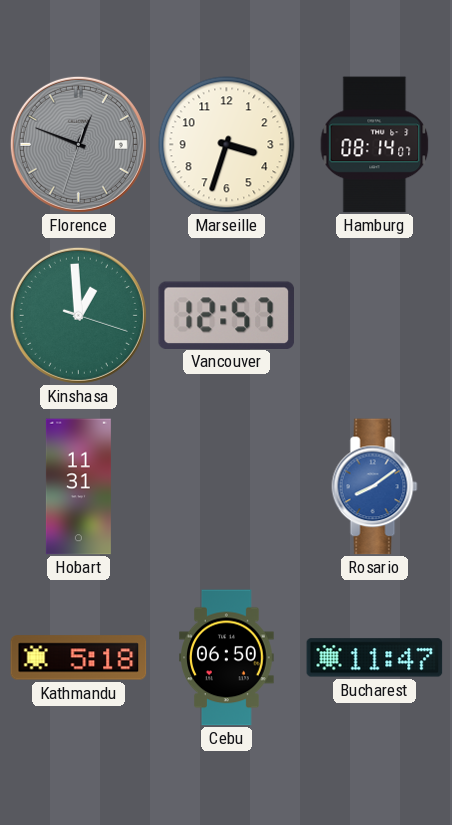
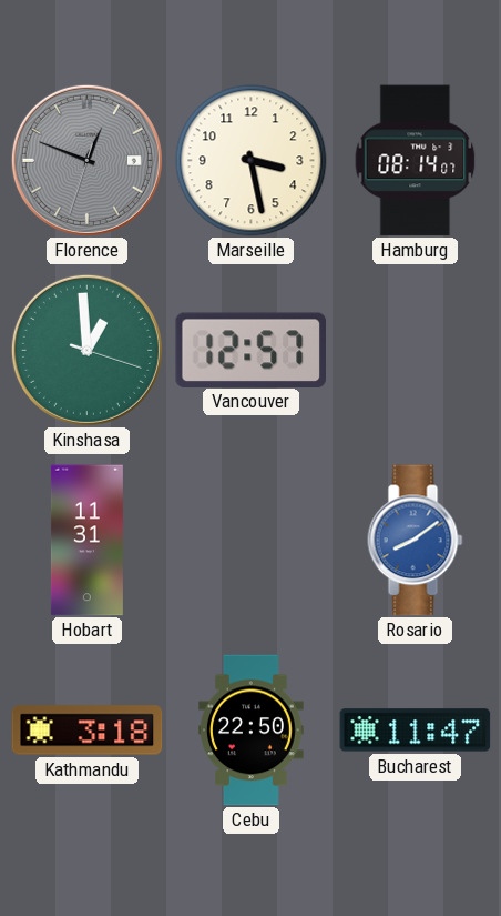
Marseille: 3:33 -> 3:28 (252, 161)
Kathmandu: 5:18 -> 3:18 (88, 731)
Cebu: 06:50 -> 22:50 (252, 731)
